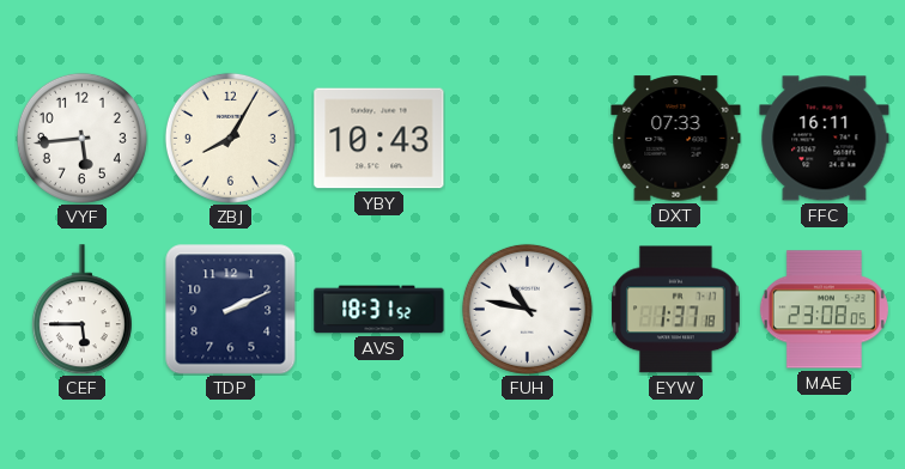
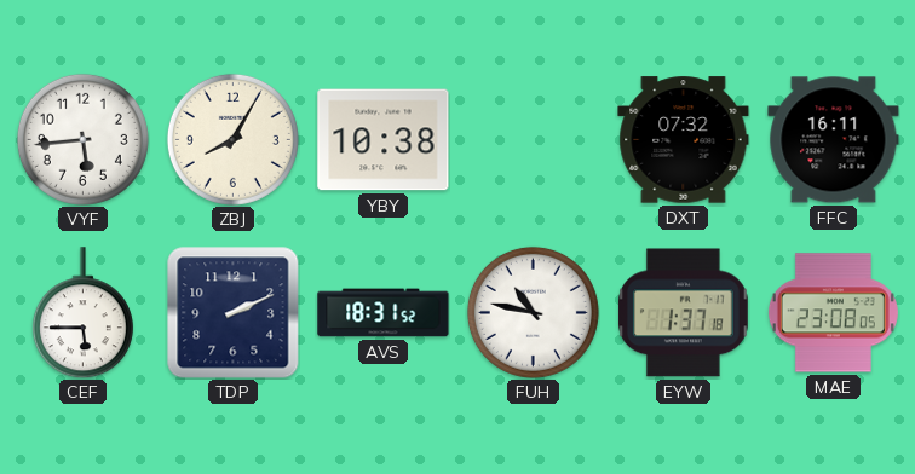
YBY: 10:43 -> 10:38 (384, 140)
DXT: 07:33 -> 07:32 (684, 140)
